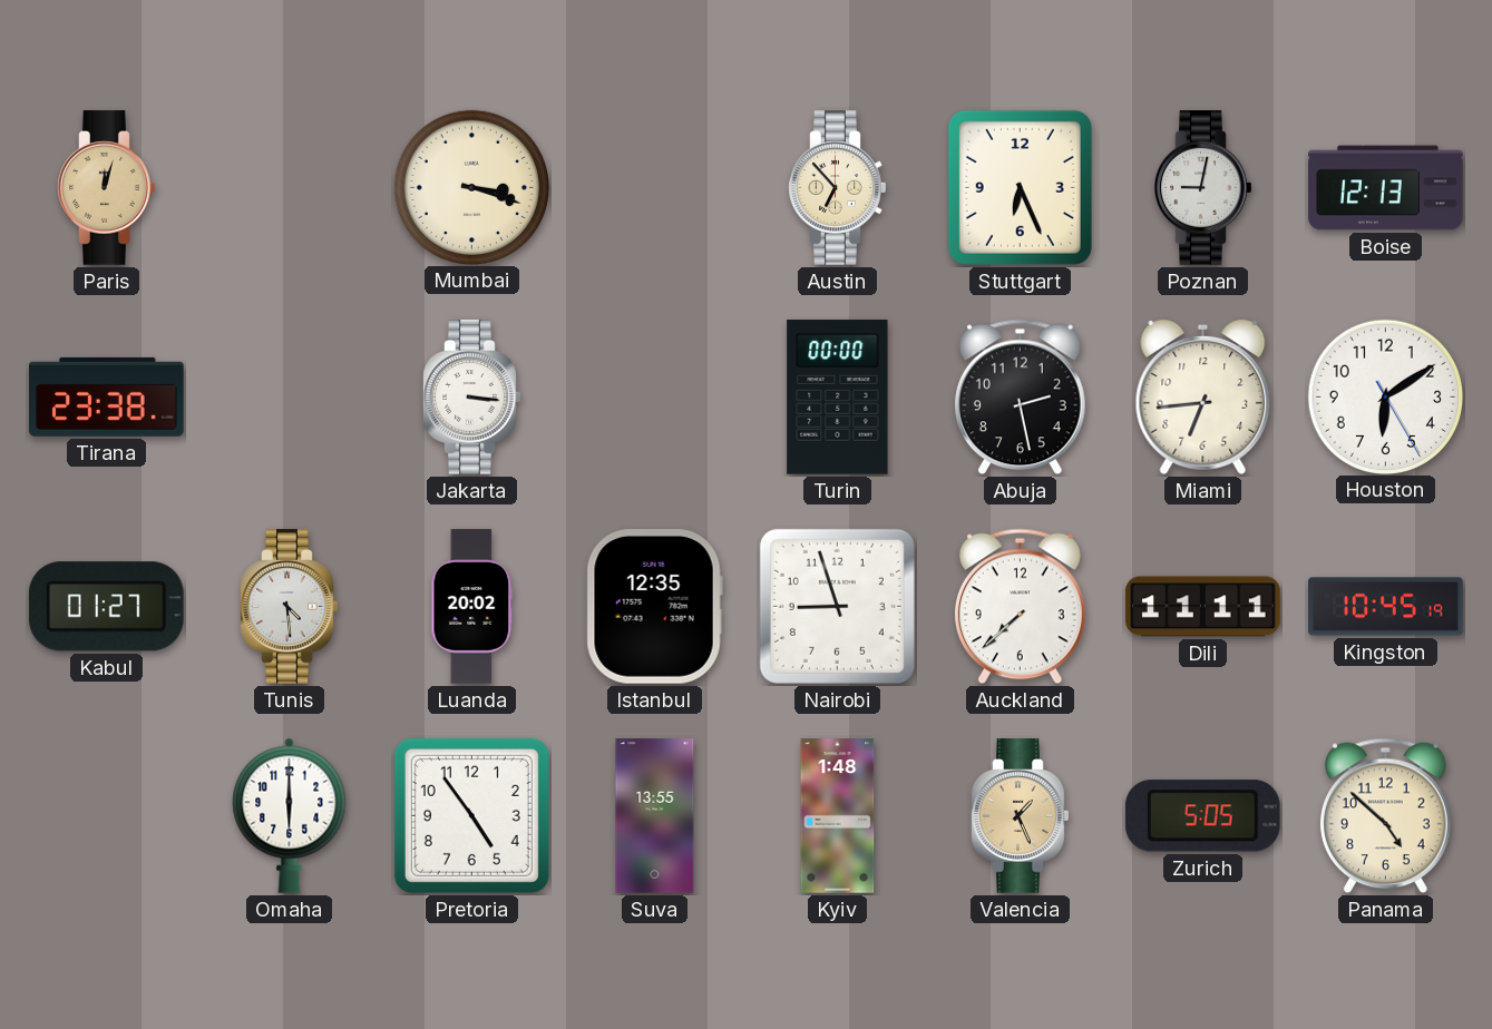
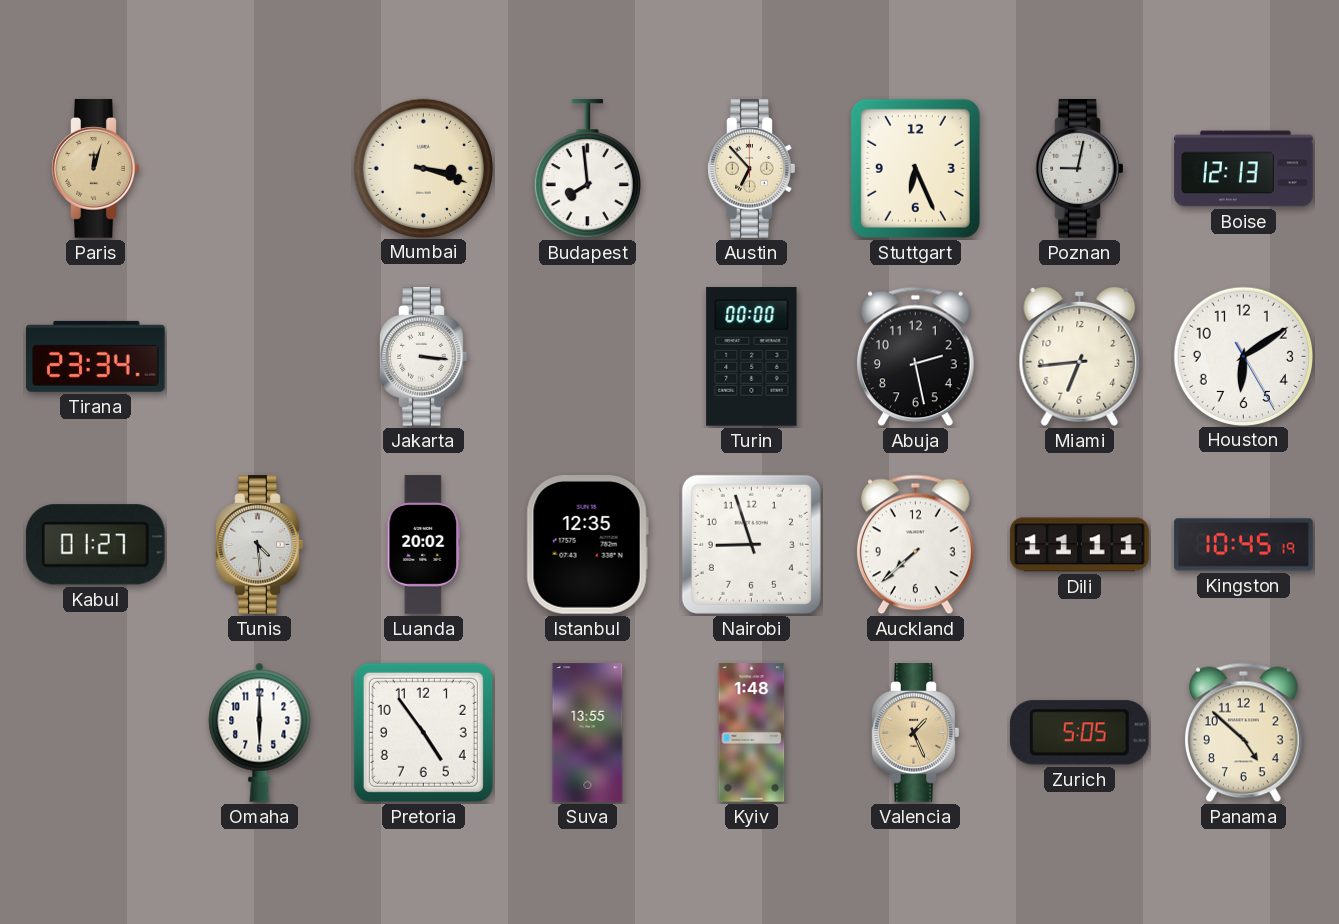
Budapest: none -> 7:59 (587, 169)
Tirana: 23:38 -> 23:34 (96, 356)
